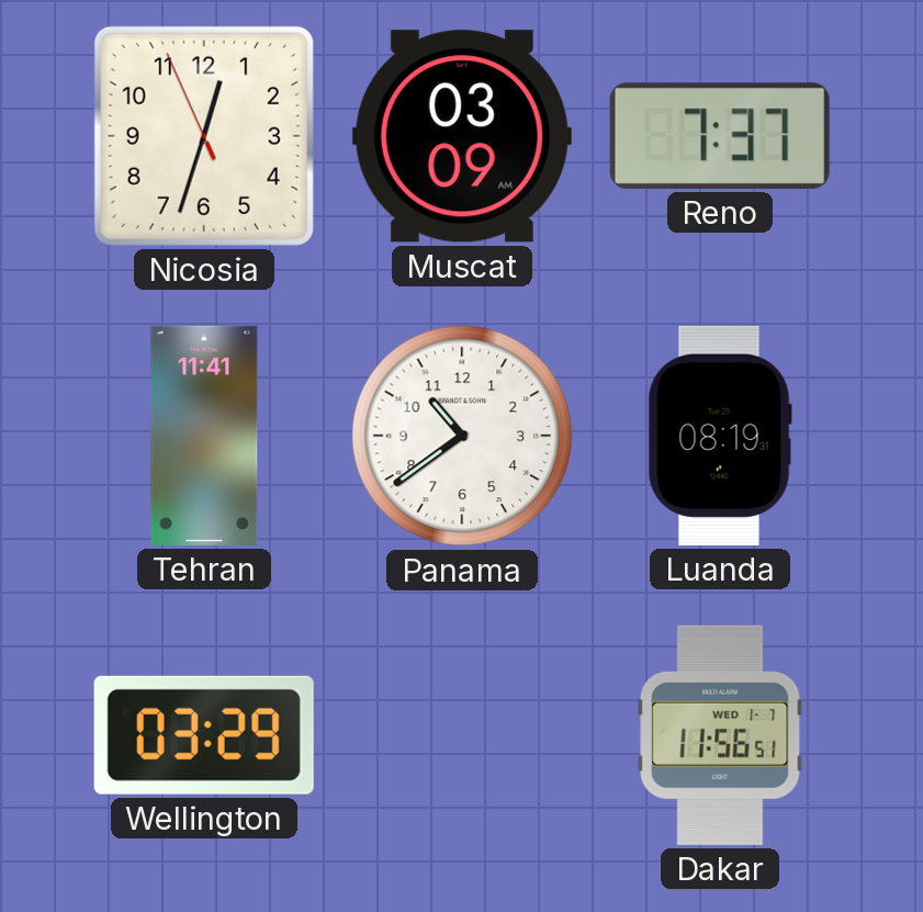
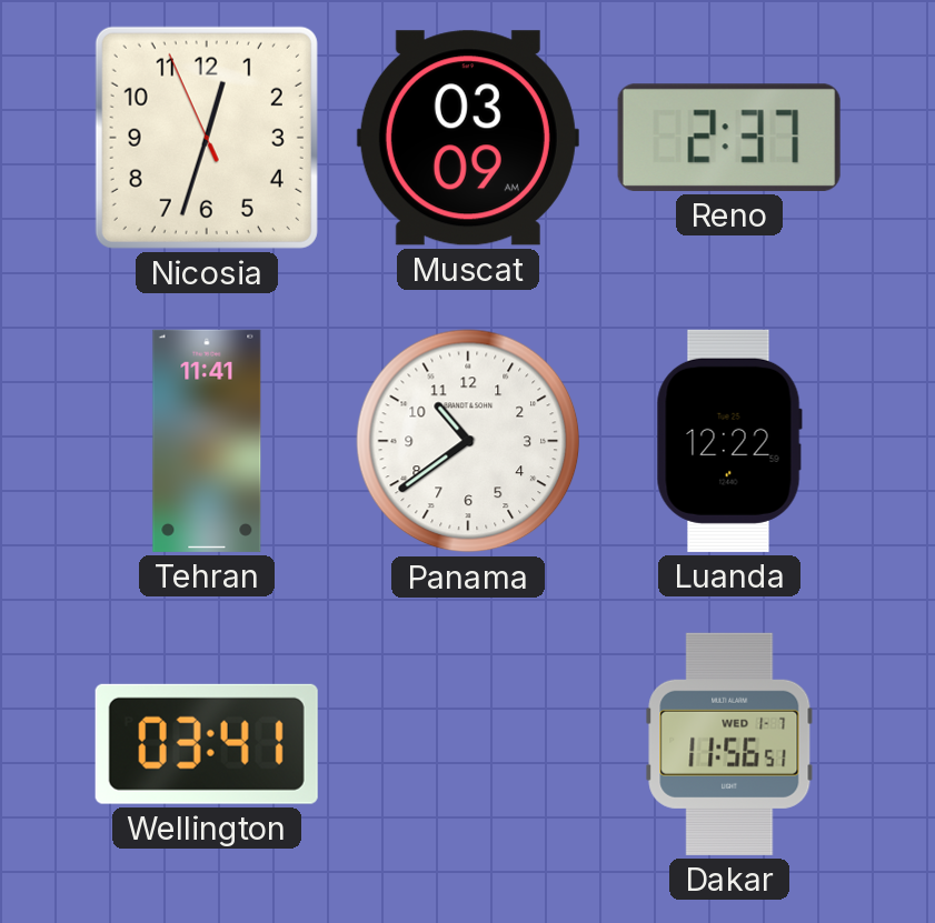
Reno: 7:37 -> 2:37 (729, 138)
Luanda: 08:19 -> 12:22 (729, 441)
Wellington: 03:29 -> 03:41 (207, 744)
